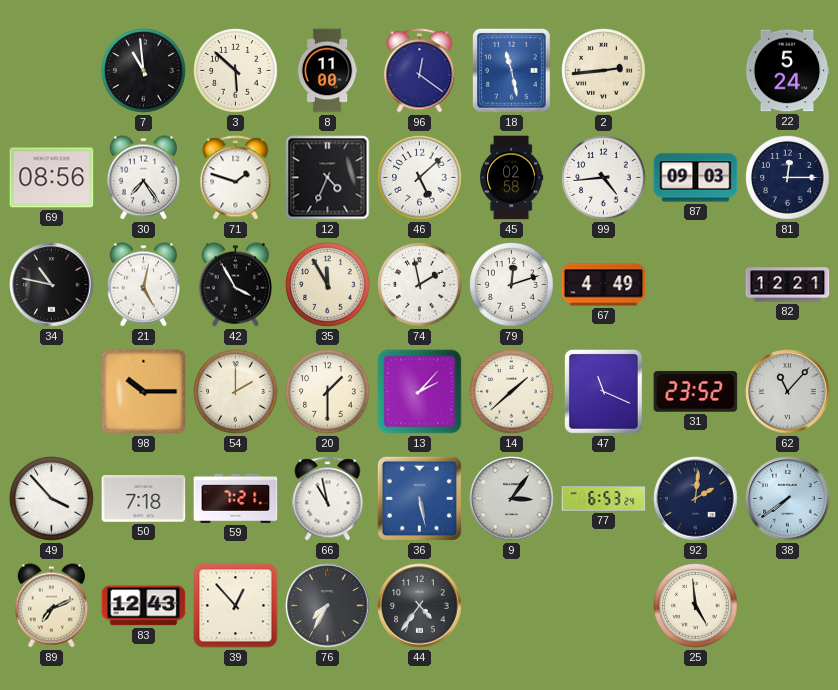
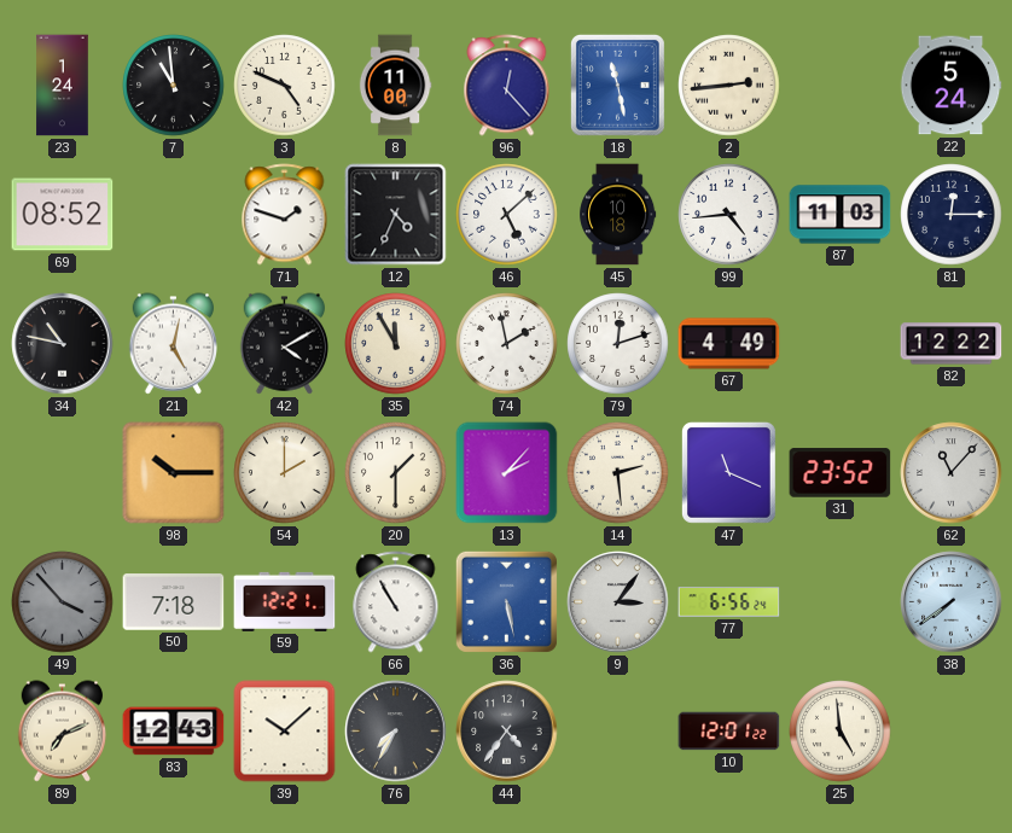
23: none -> 1:24 (63, 86)
3: 5:52 -> 4:49 (285, 86)
96: 12:21 -> 12:23 (507, 86)
69: 08:56 -> 08:52 (63, 215)
30: 7:24 -> none (143, 178)
45: 02:58 -> 10:18 (618, 215)
87: 09:03 -> 11:03 (841, 215)
42: 3:55 -> 4:10 (284, 344)
82: 12:21 -> 12:22 (952, 344)
14: 1:38 -> 2:29 (618, 473)
49 dial: white -> grey (63, 602)
59: 7:21 -> 12:21 (285, 601)
66: 10:58 -> 10:55 (396, 602)
77: 6:53 -> 6:56 (729, 602)
92: 2:01 -> none (696, 499)
39: 12:53 -> 10:08 (285, 732)
10: none -> 12:01 (729, 732)
